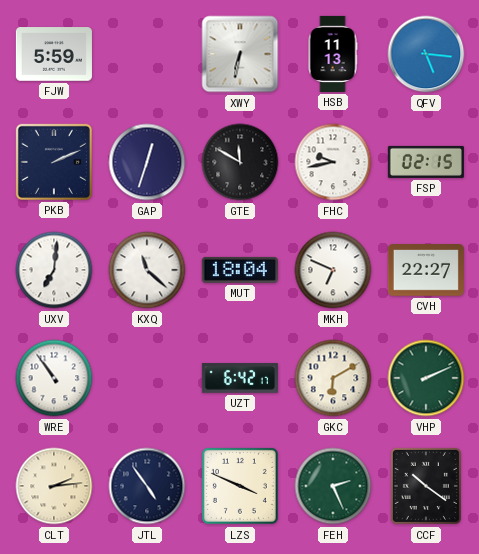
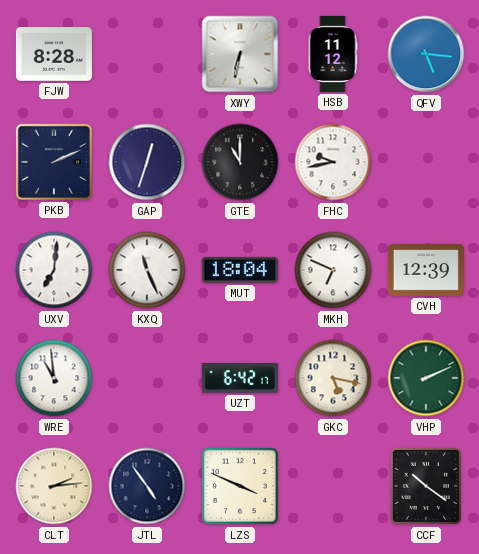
FJW: 5:59 -> 8:28 (54, 54)
HSB: 11:13 -> 11:12 (333, 54)
GTE: 11:50 -> 11:00 (240, 162)
FSP: 02:15 -> none (426, 162)
KXQ: 11:22 -> 11:26 (147, 270)
CVH: 22:27 -> 12:39 (426, 270)
WRE: 10:54 -> 10:59 (54, 378)
GKC: 6:10 -> 5:17 (333, 378)
FEH: 2:26 -> none (333, 486)
